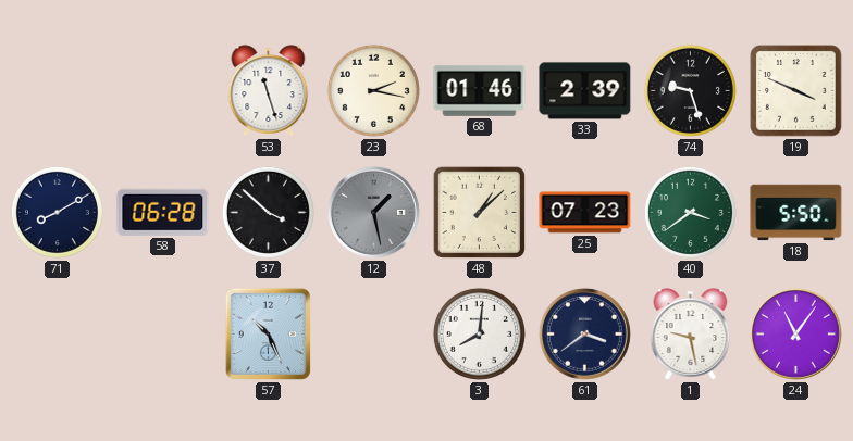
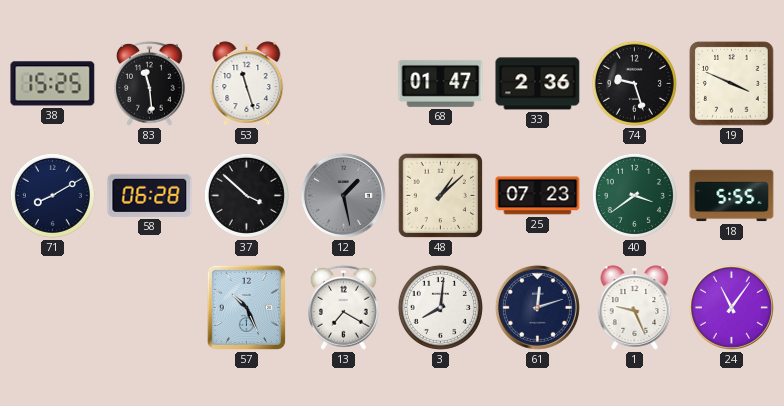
38: none -> 15:25 (53, 84)
83: none -> 11:29 (149, 83)
23: 2:17 -> none (373, 90)
68: 01:46 -> 01:47 (441, 83)
33: 2:39 -> 2:36 (538, 84)
18: 5:50 -> 5:55 (732, 196)
13: none -> 7:20 (343, 307)
61: 3:39 -> 12:12 (537, 307)
1: 9:28 -> 9:26 (635, 308)
